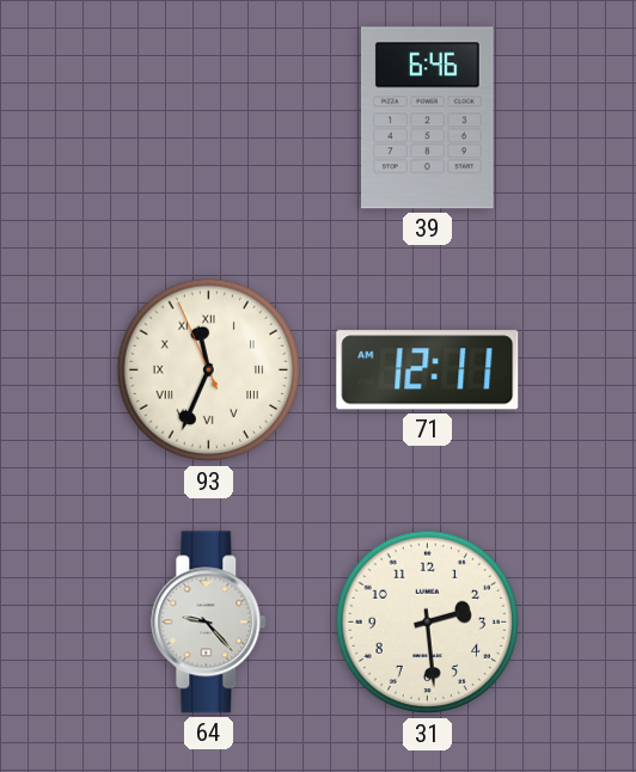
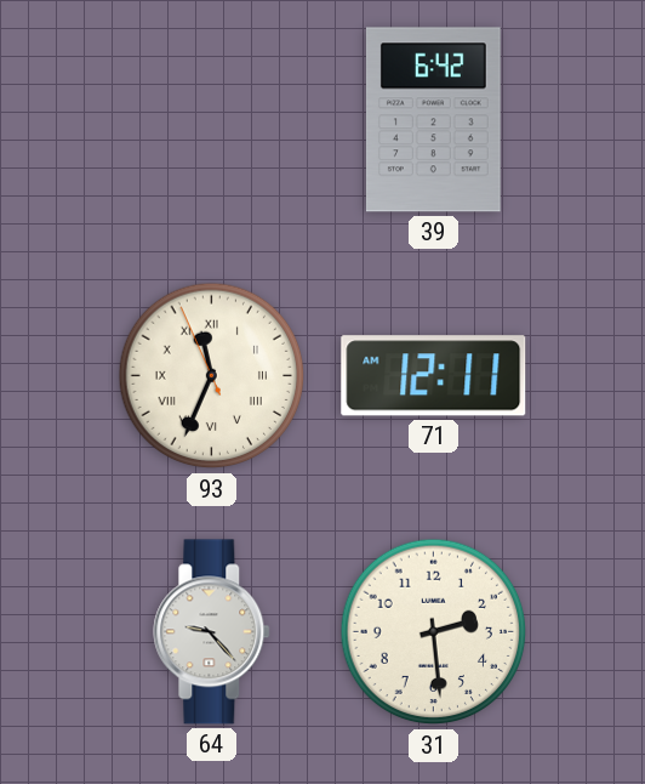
39: 6:46 -> 6:42 (433, 120)
